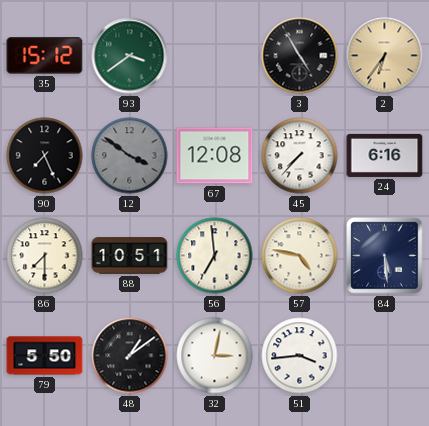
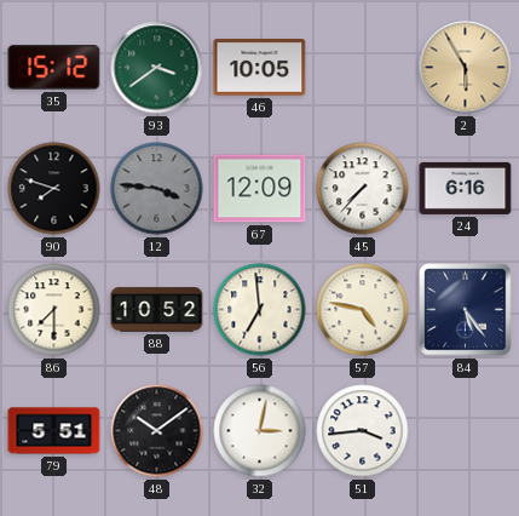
46: none -> 10:05 (260, 68)
3: 4:55 -> none (300, 56)
2: 6:36 -> 5:55 (466, 68)
90: 7:26 -> 7:48 (54, 189)
12: 3:51 -> 3:46 (157, 189)
67: 12:08 -> 12:09 (260, 189)
88: 10:51 -> 10:52 (157, 310)
84: 5:29 -> 5:24 (466, 310)
79: 5:50 -> 5:51 (54, 431)
48: 1:09 -> 10:09 (157, 431)
